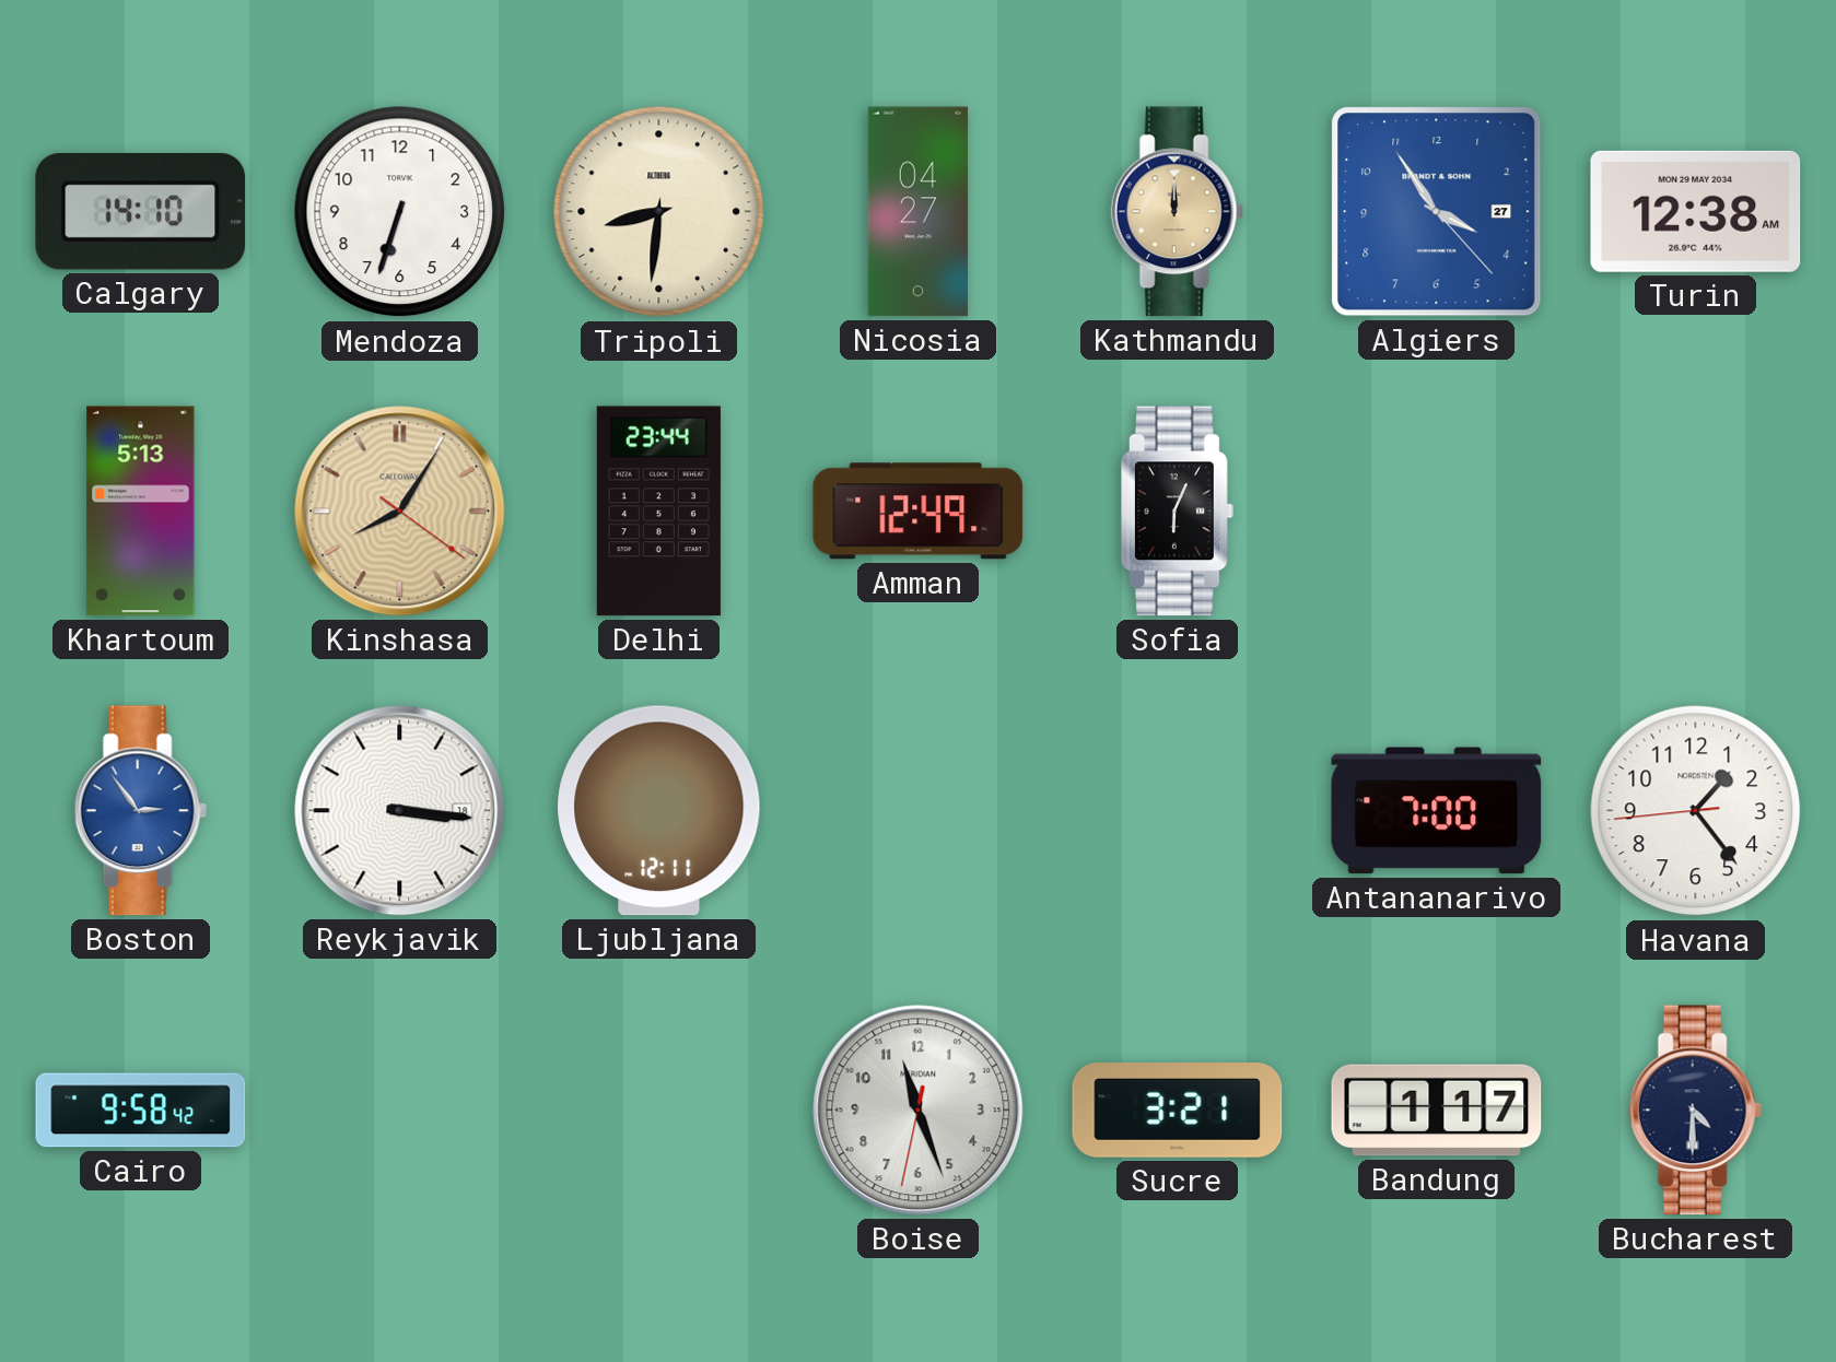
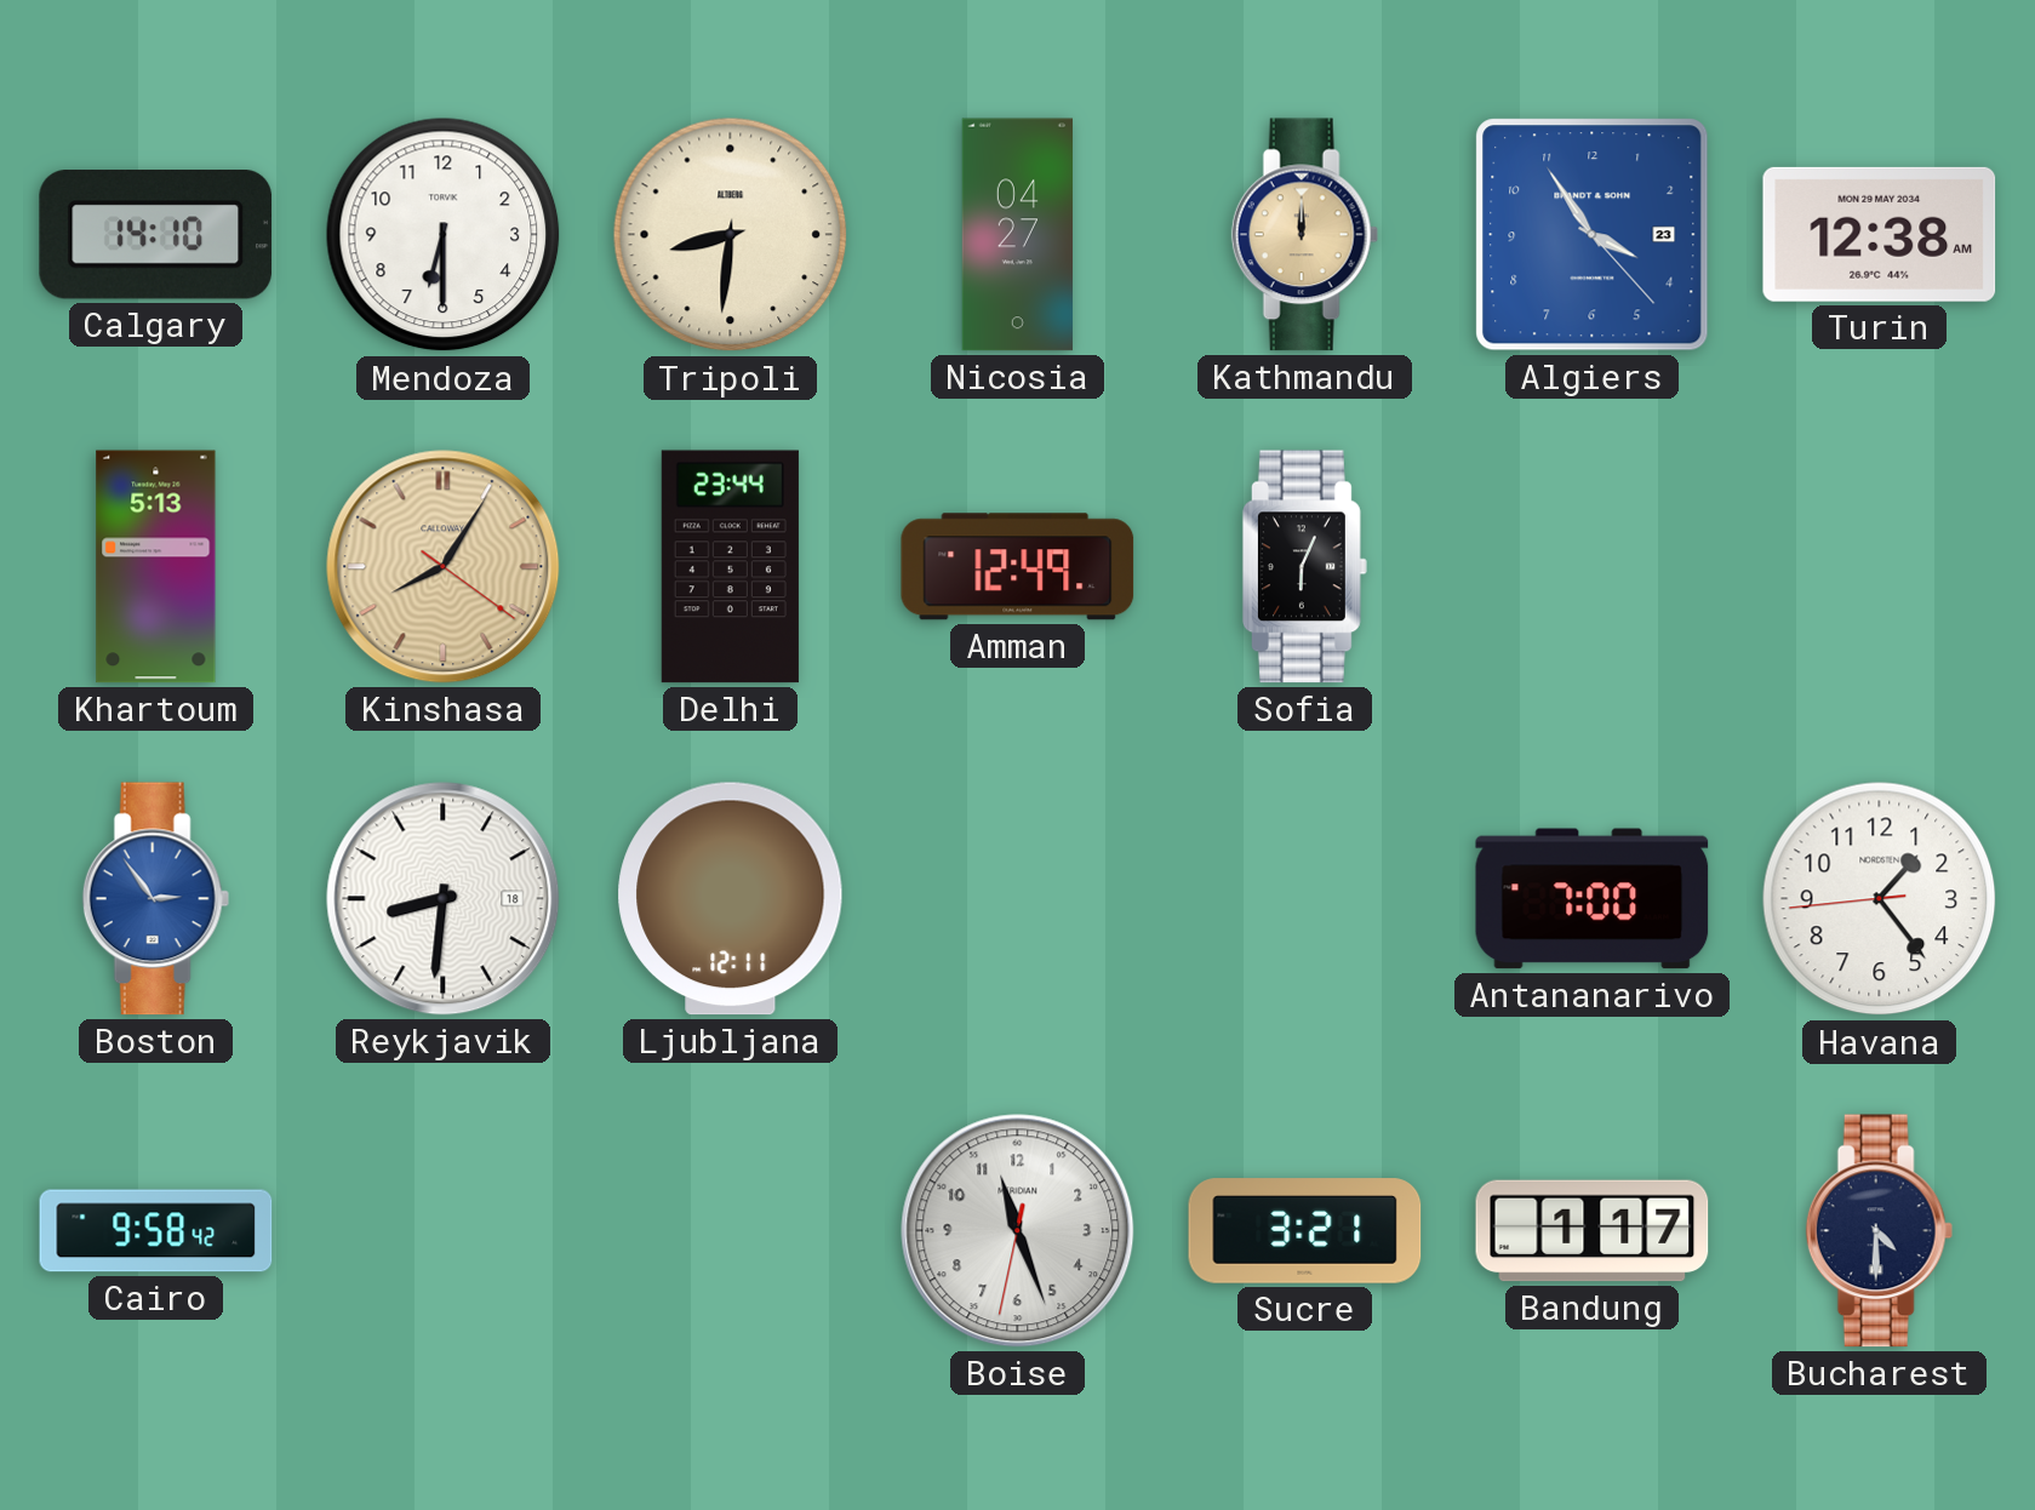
Mendoza: 6:33 -> 6:30 (444, 235)
Algiers date: 27 -> 23 (1593, 235)
Reykjavik: 3:16 -> 8:31 (444, 899)
